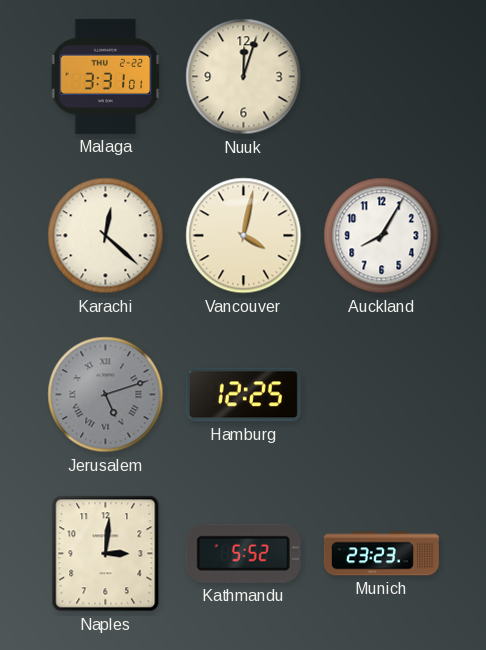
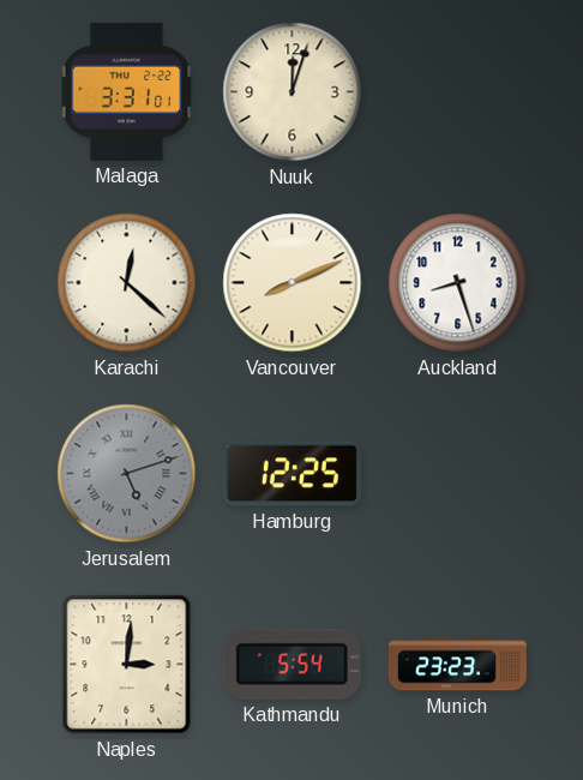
Vancouver: 4:02 -> 8:11 (293, 283)
Auckland: 8:05 -> 8:27 (458, 283)
Kathmandu: 5:52 -> 5:54 (291, 664)
